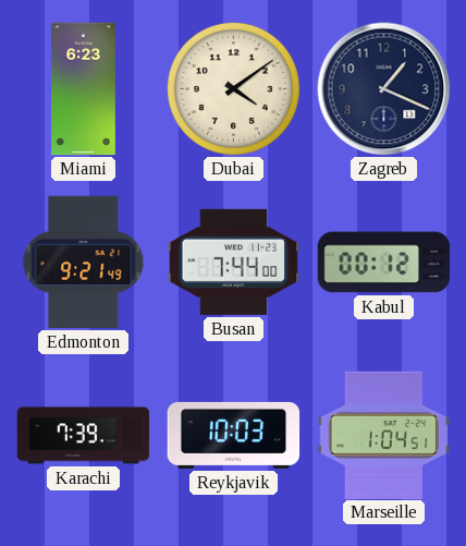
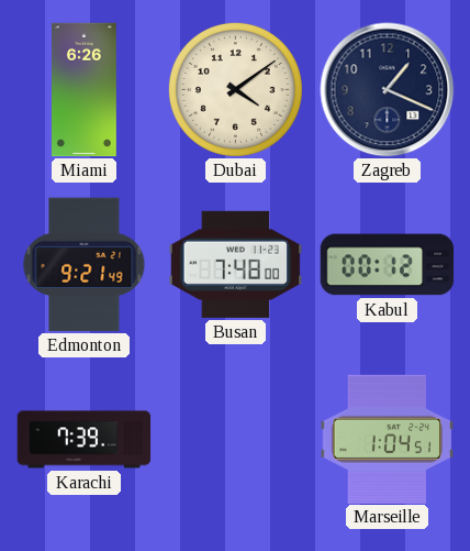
Miami: 6:23 -> 6:26 (85, 90)
Busan: 7:44 -> 7:48 (236, 264)
Reykjavik: 10:03 -> none (234, 435)
